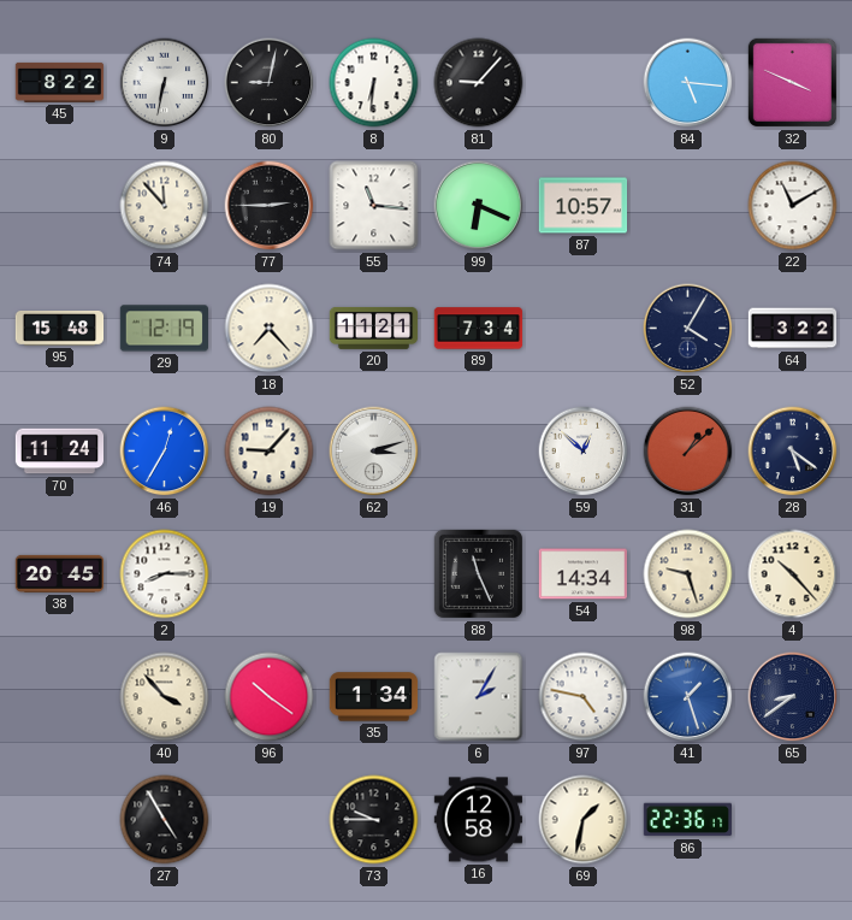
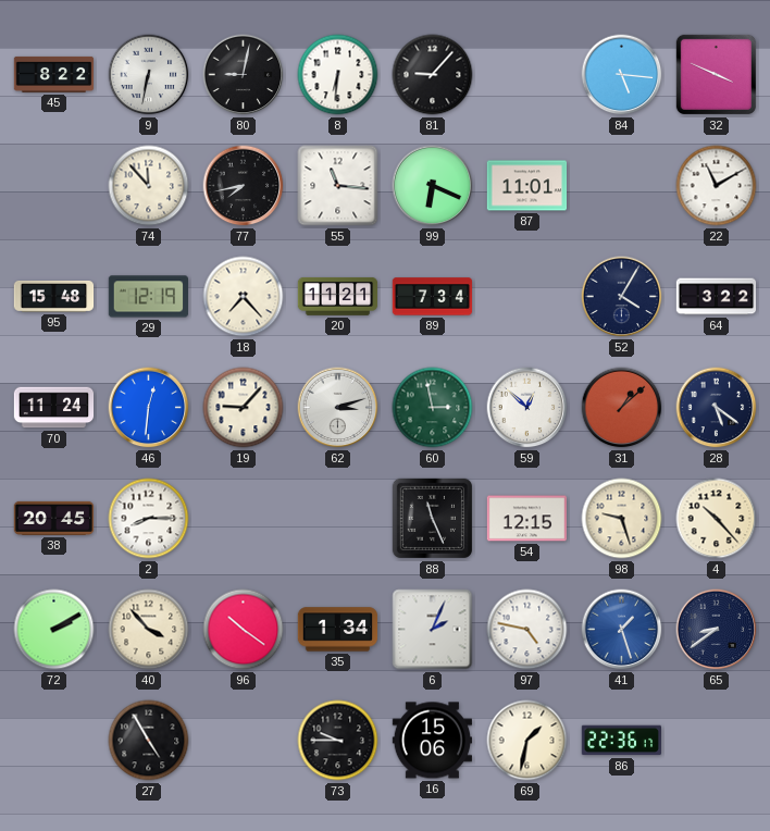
77: 2:45 -> 7:43 (244, 186)
87: 10:57 -> 11:01 (527, 186)
46: 12:35 -> 12:31 (149, 408)
60: none -> 2:58 (433, 408)
54: 14:34 -> 12:15 (527, 519)
72: none -> 2:10 (54, 630)
6: 2:05 -> 2:04 (433, 630)
16: 12:58 -> 15:06 (432, 741)
